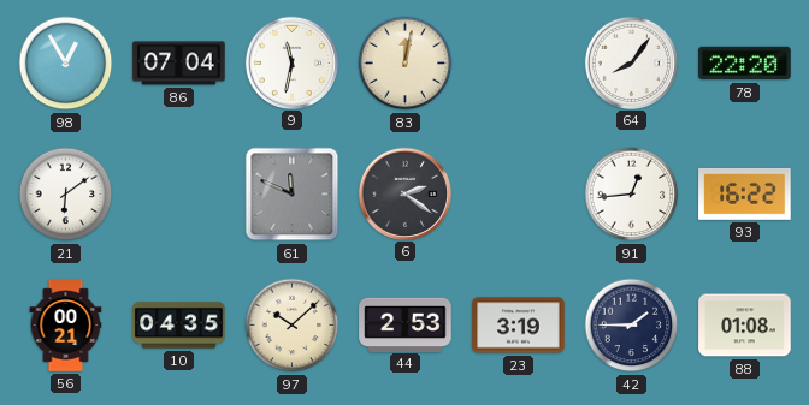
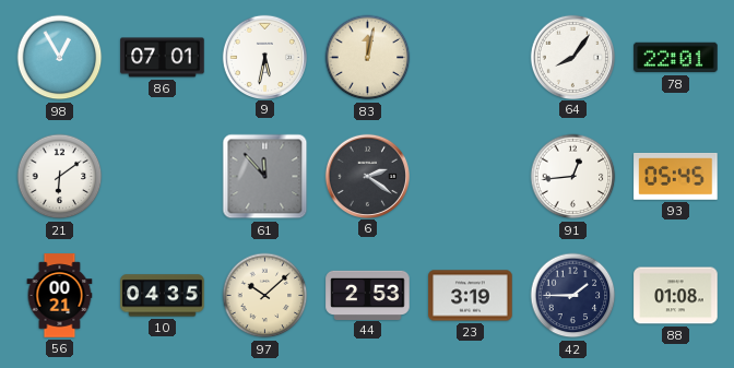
86: 07:04 -> 07:01 (163, 58)
9: 11:32 -> 5:32 (264, 57)
78: 22:20 -> 22:01 (676, 58)
61: 11:49 -> 11:53 (265, 177)
93: 16:22 -> 05:45 (676, 177)
